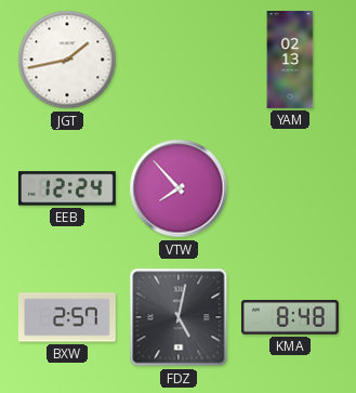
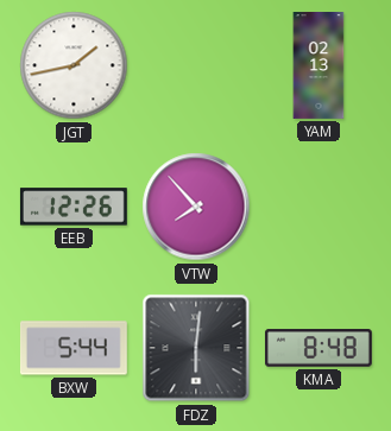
EEB: 12:24 -> 12:26 (74, 207)
BXW: 2:57 -> 5:44 (74, 348)
FDZ: 5:02 -> 6:01 (196, 348)
